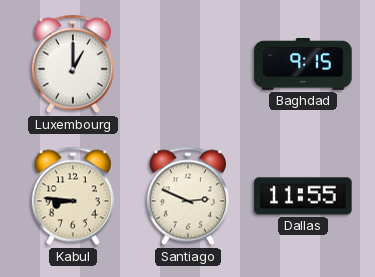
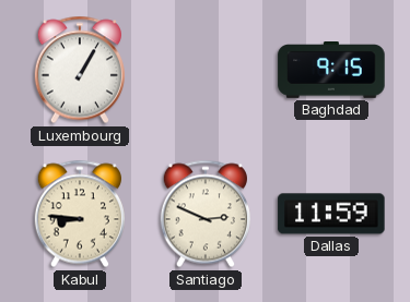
Luxembourg: 1:00 -> 1:05 (80, 70)
Dallas: 11:55 -> 11:59 (331, 214)
